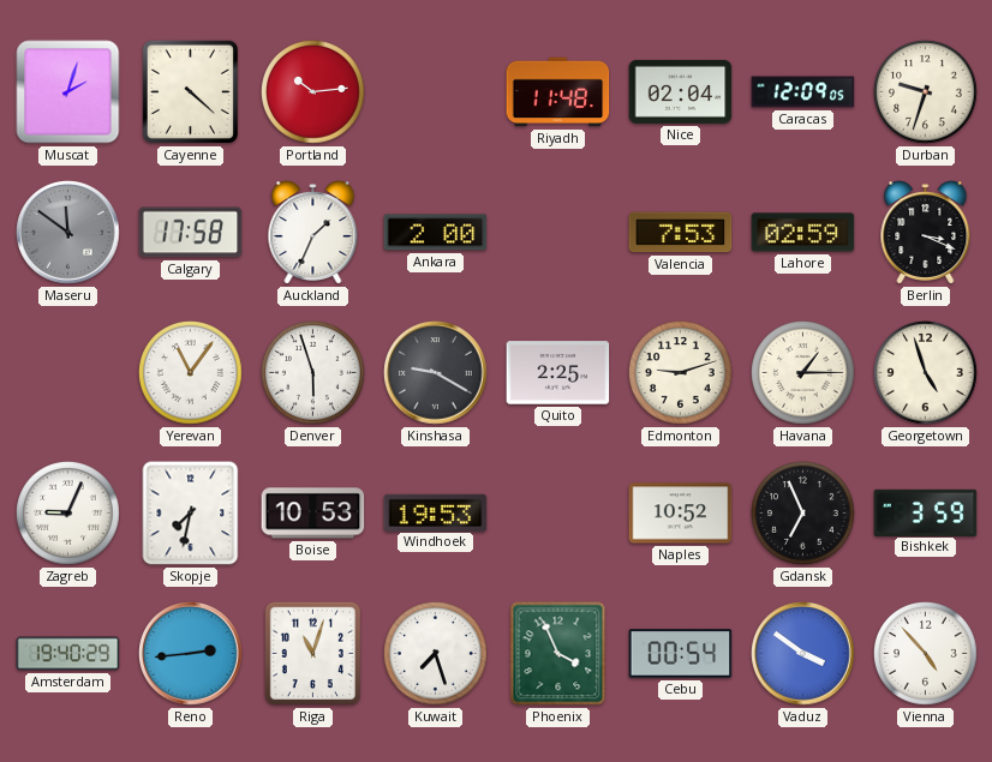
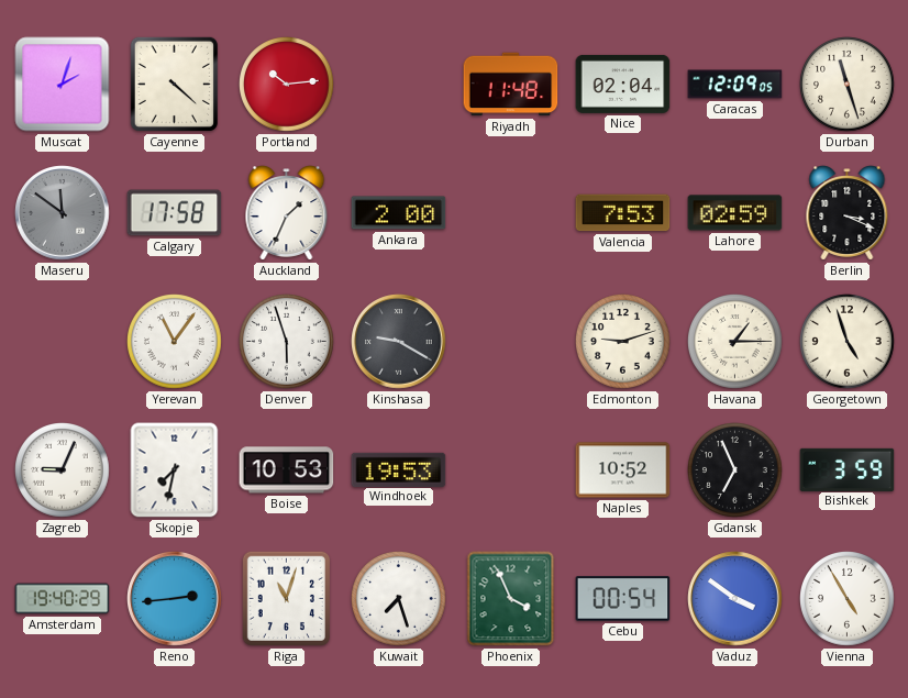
Durban: 9:33 -> 11:27 (848, 85)
Quito: 2:25 -> none (558, 373)
Vienna: 4:53 -> 4:55 (848, 599)
